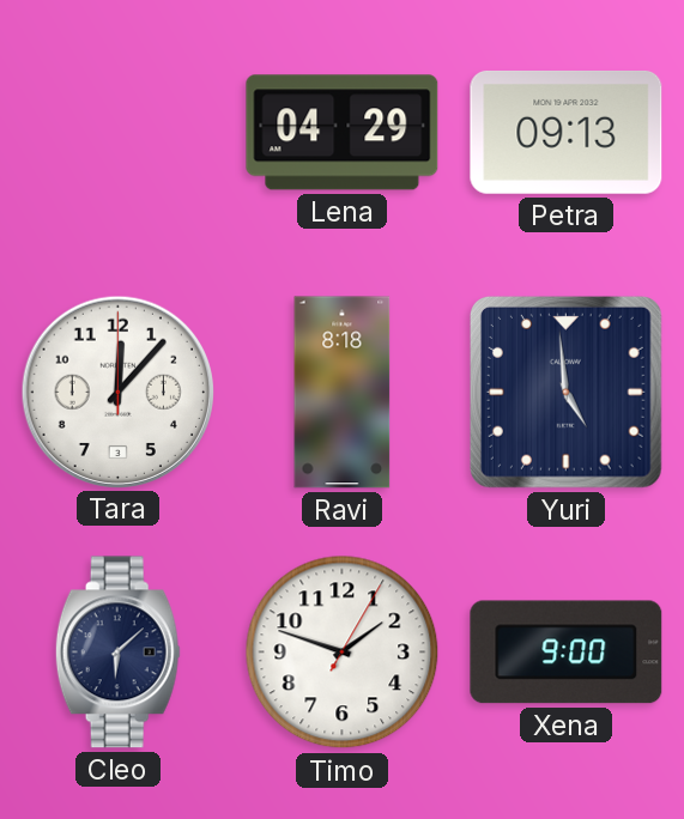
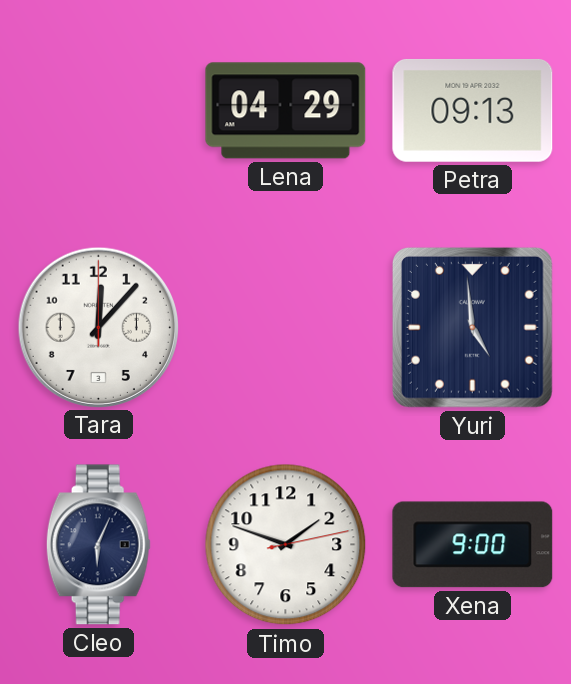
Ravi: 8:18 -> none (343, 393)
Cleo: 6:08 -> 6:04 (98, 545)
Timo: 1:48:05 -> 1:48:13 (286, 545)
